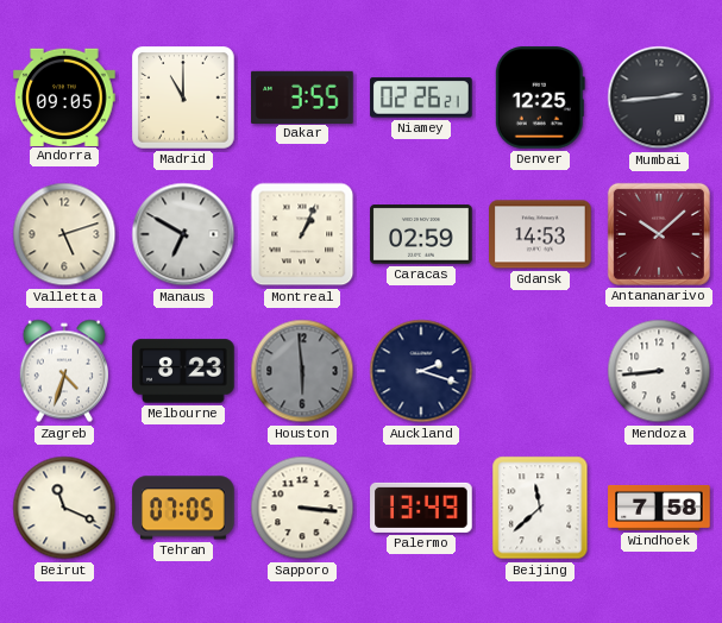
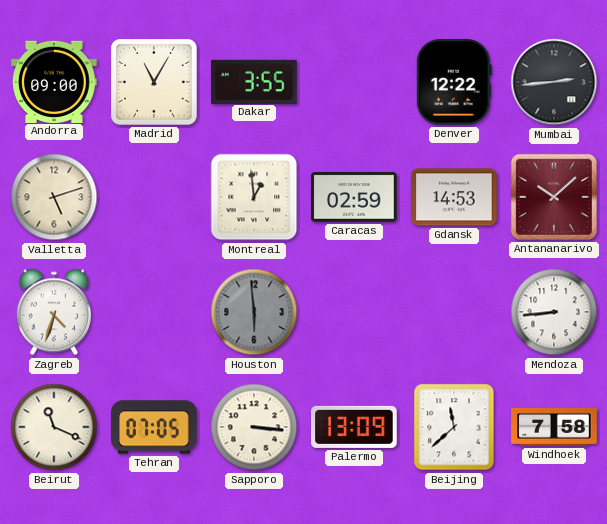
Andorra: 09:05 -> 09:00 (54, 81)
Madrid: 11:00 -> 11:05 (155, 83)
Niamey: 02:26 -> none (421, 97)
Denver: 12:25 -> 12:22 (454, 82)
Manaus: 6:50 -> none (183, 234)
Montreal: 1:04 -> 12:59 (254, 197)
Melbourne: 8:23 -> none (183, 371)
Auckland: 2:18 -> none (421, 371)
Palermo: 13:49 -> 13:09 (354, 427)
